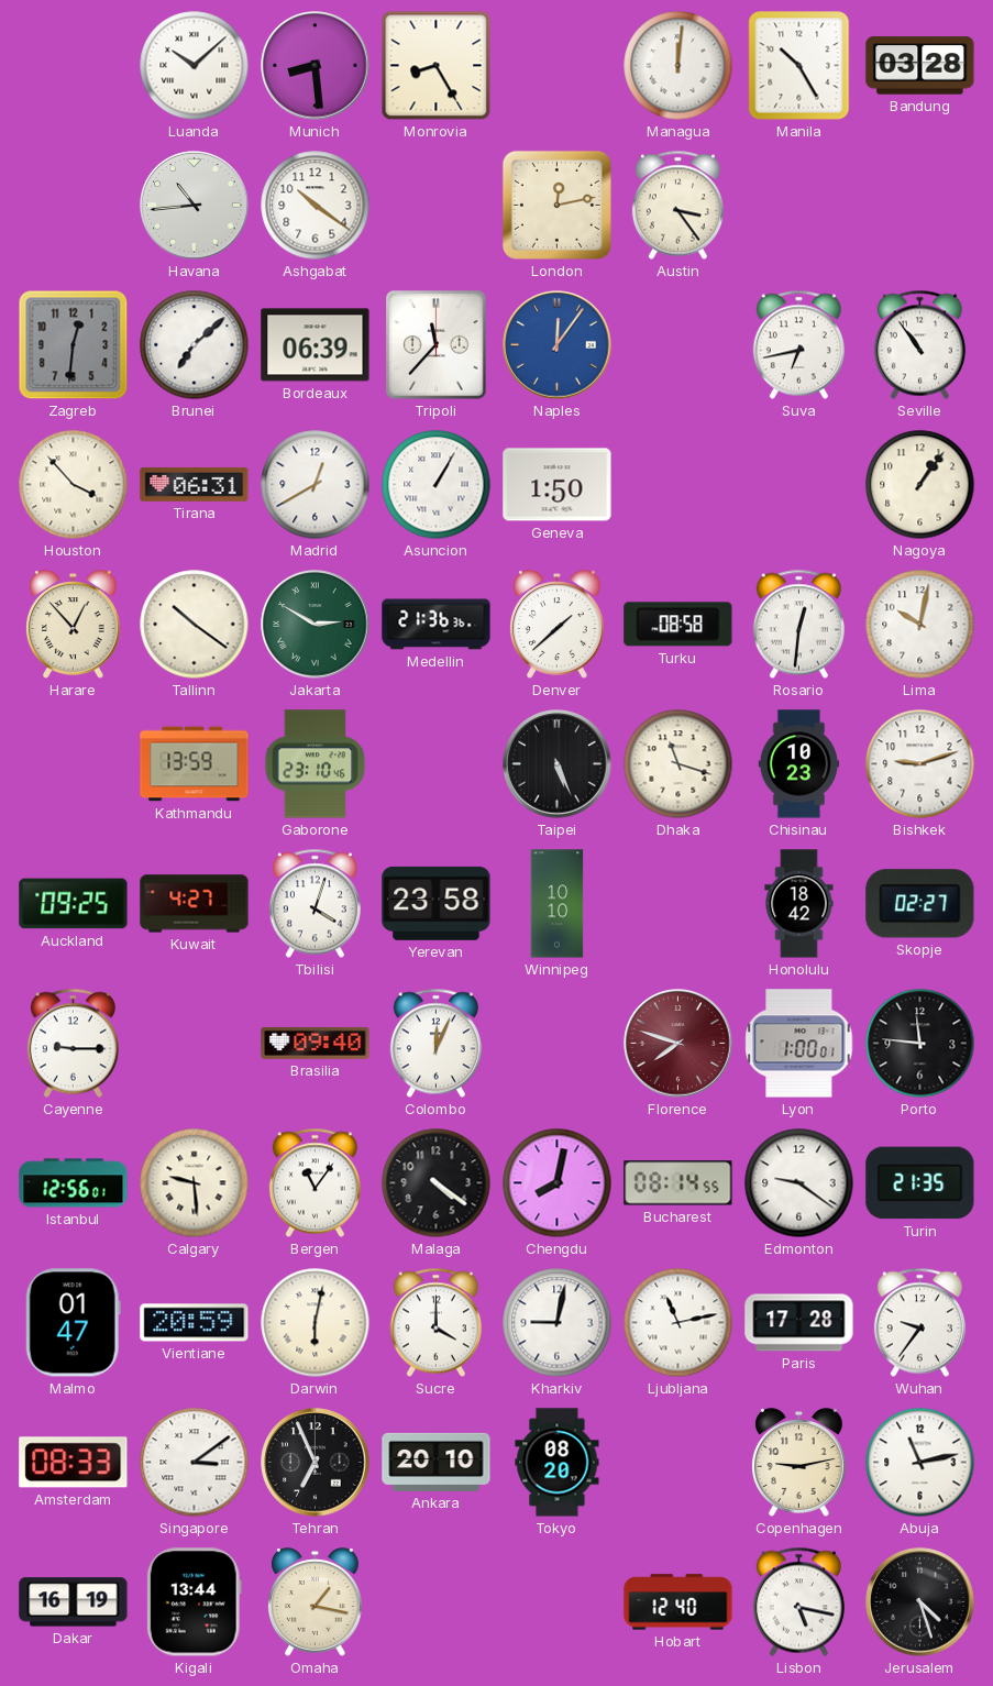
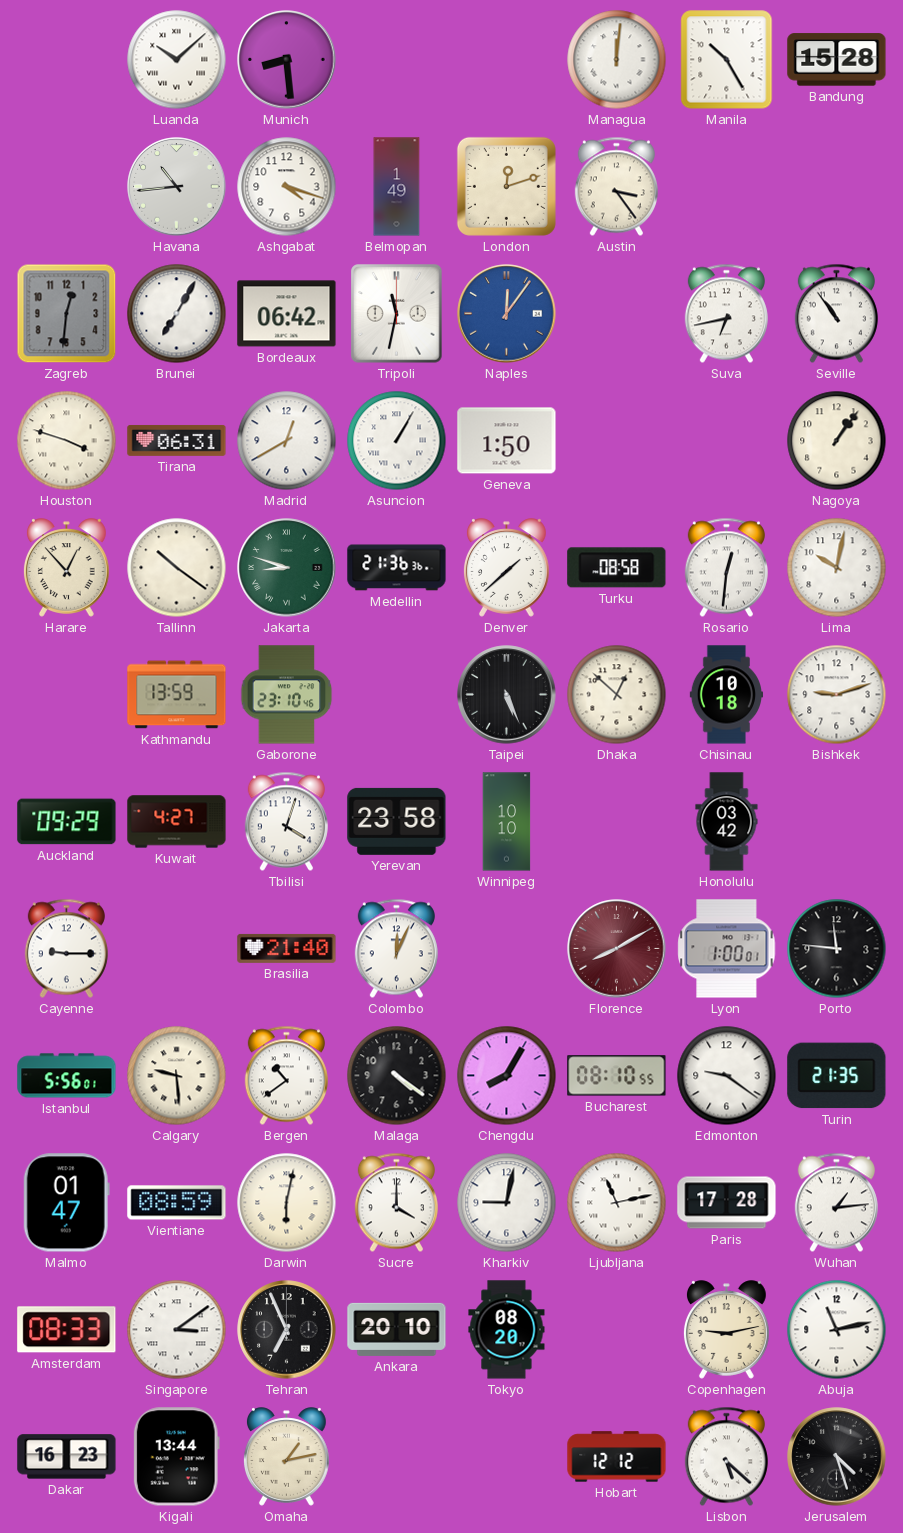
Monrovia: 8:25 -> none (437, 66)
Bandung: 03:28 -> 15:28 (837, 60)
Ashgabat: 10:21 -> 4:18 (287, 187)
Belmopan: none -> 1:49 (397, 187)
London: 12:13 -> 12:12 (506, 186)
Brunei: 7:08 -> 7:05 (177, 314)
Bordeaux: 06:39 -> 06:42 (287, 314)
Tripoli: 11:37 -> 11:32 (397, 314)
Houston: 3:53 -> 3:48 (67, 441)
Jakarta: 2:50 -> 8:48 (287, 568)
Dhaka: 11:18 -> 12:52 (617, 695)
Chisinau: 10:23 -> 10:18 (726, 695)
Auckland: 09:25 -> 09:29 (67, 822)
Honolulu: 18:42 -> 03:42 (727, 822)
Skopje: 02:27 -> none (920, 904)
Brasilia: 09:40 -> 21:40 (287, 948)
Florence: 7:48 -> 8:10 (617, 949)
Istanbul: 12:56 -> 5:56 (67, 1076)
Bergen: 11:06 -> 10:39 (286, 1076)
Chengdu: 8:02 -> 8:05 (507, 1076)
Bucharest: 08:14 -> 08:10 (617, 1076)
Vientiane: 20:59 -> 08:59 (177, 1203)
Wuhan: 9:36 -> 1:14 (836, 1203)
Dakar: 16:19 -> 16:23 (67, 1457)
Omaha: 1:17 -> 1:13 (286, 1457)
Hobart: 12:40 -> 12:12 (617, 1457)
Lisbon: 5:17 -> 5:22 (726, 1457)
